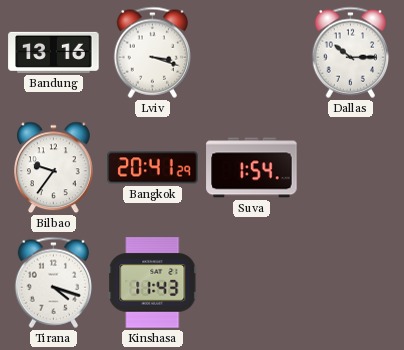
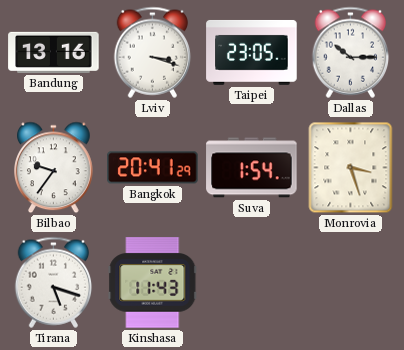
Taipei: none -> 23:05 (252, 52)
Monrovia: none -> 3:27 (351, 168)
Tirana: 4:18 -> 5:18 (54, 282)
